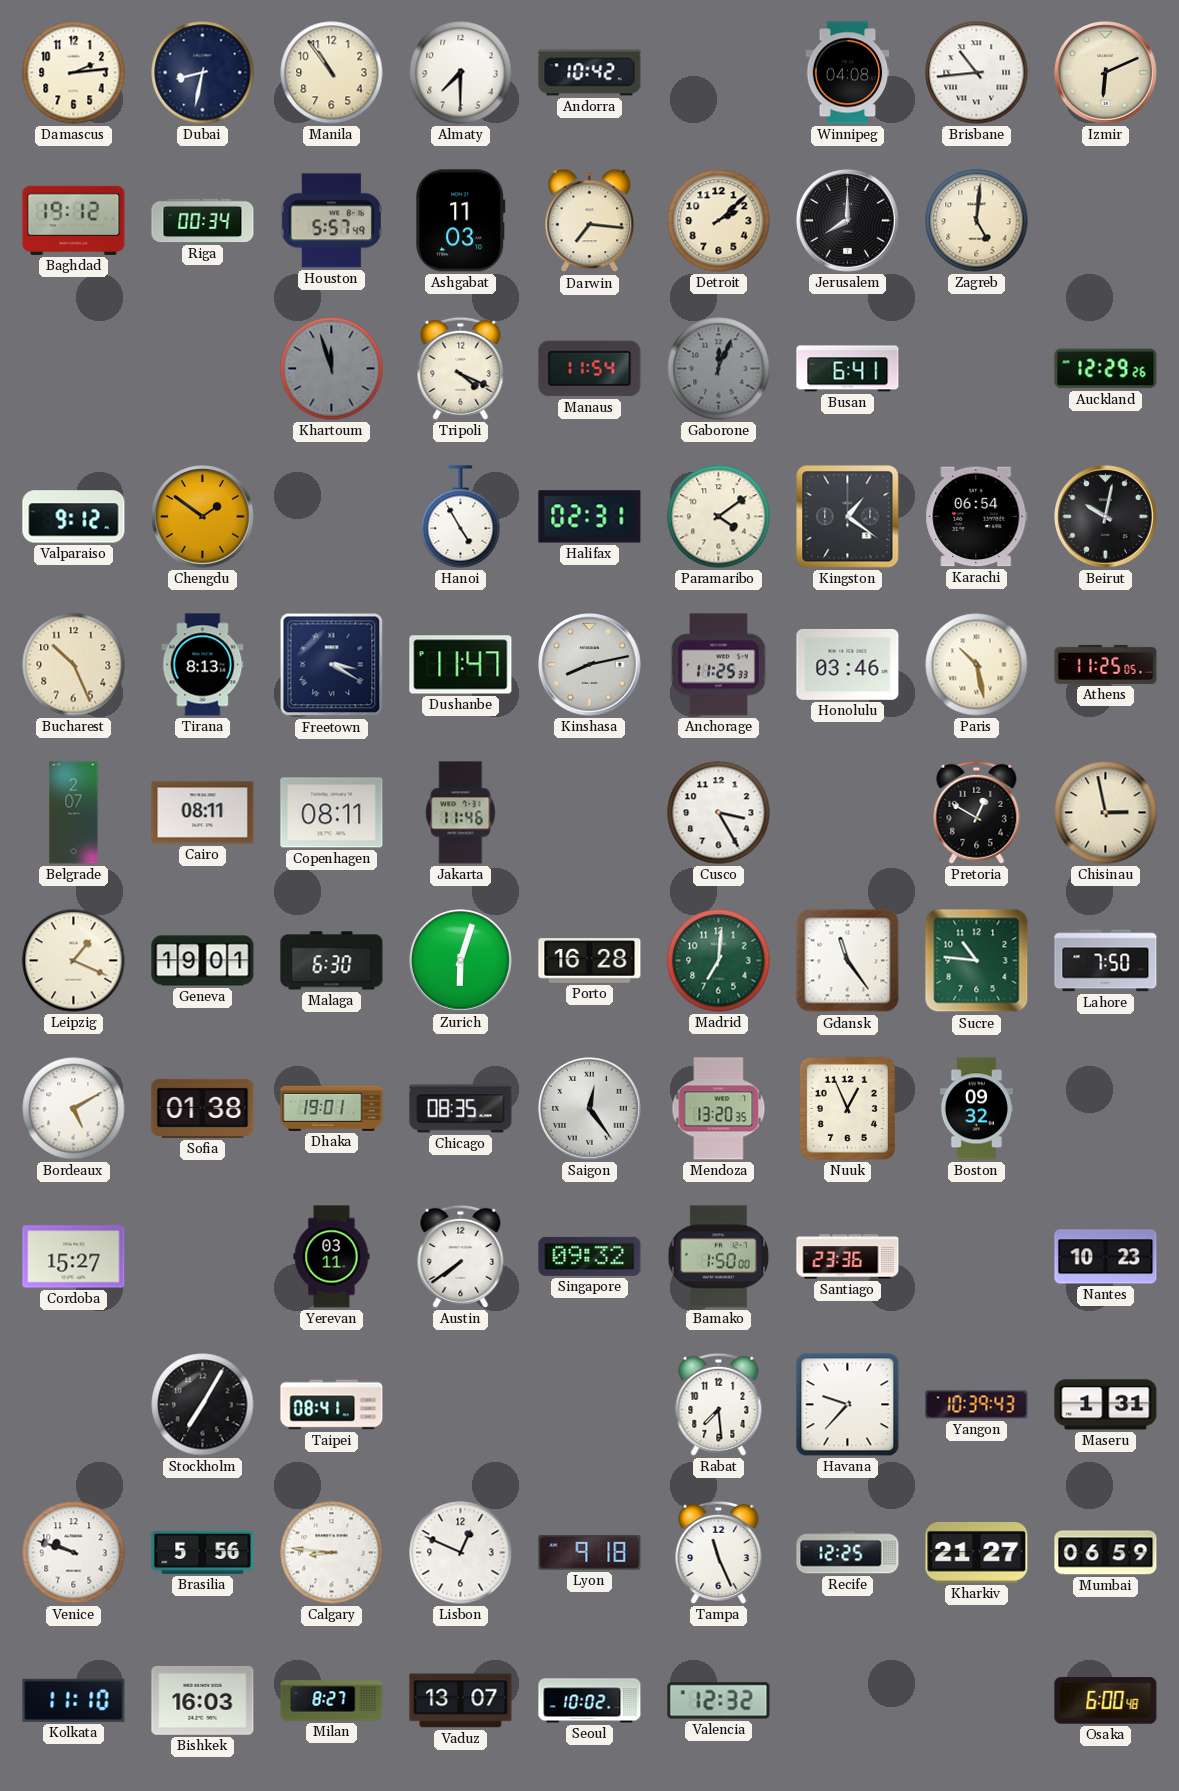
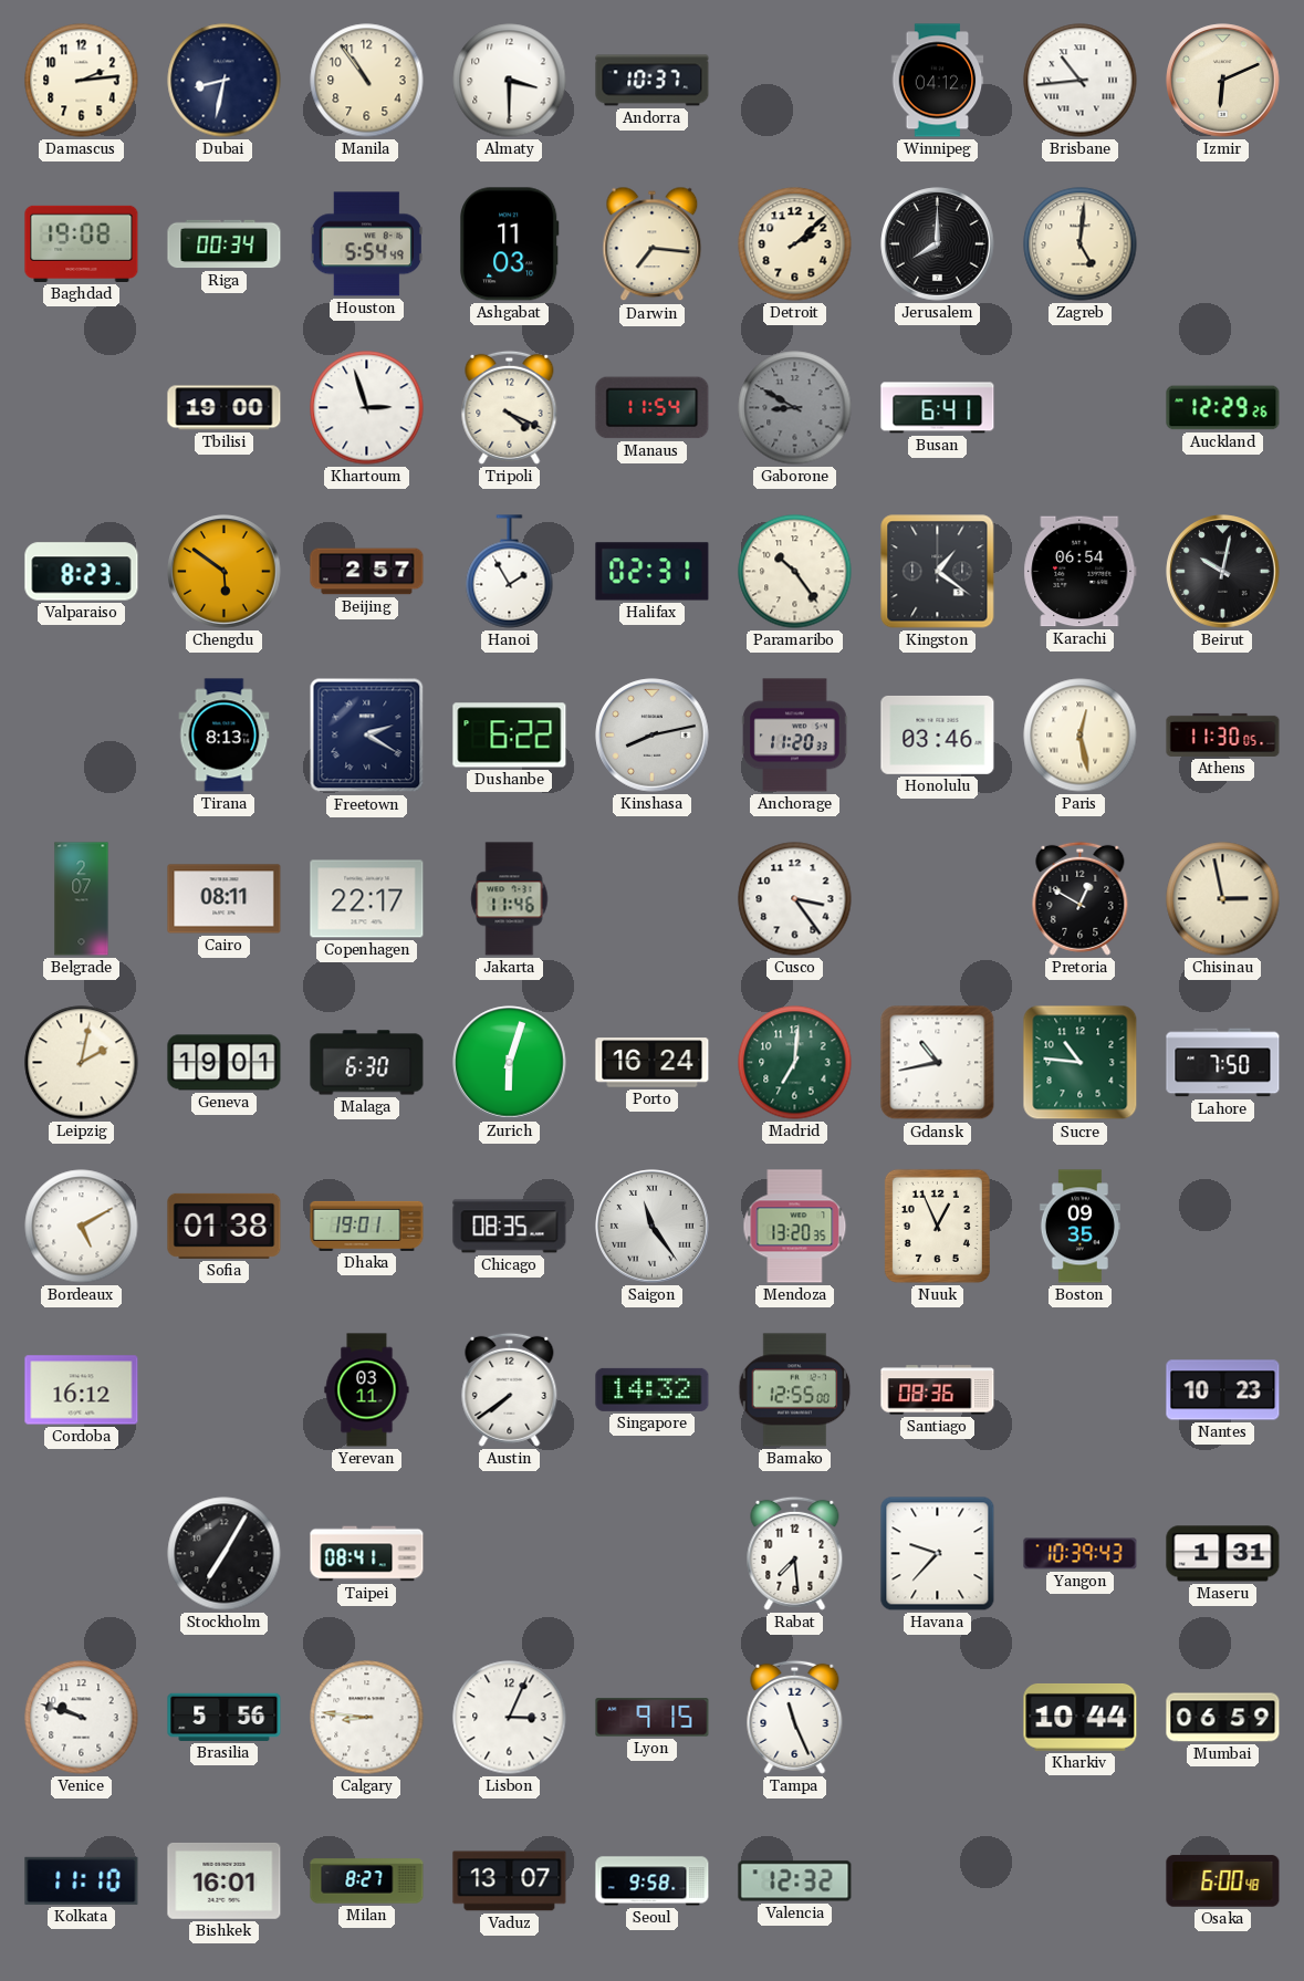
Almaty: 7:30 -> 3:30 (510, 81)
Andorra: 10:42 -> 10:37 (653, 81)
Winnipeg: 04:08 -> 04:12 (938, 81)
Baghdad: 19:12 -> 19:08 (82, 243)
Houston: 5:57 -> 5:54 (366, 244)
Tbilisi: none -> 19:00 (225, 408)
Khartoum: 11:57 -> 2:57 (367, 408)
Khartoum dial: grey -> white (367, 408)
Gaborone: 12:04 -> 8:50 (795, 408)
Valparaiso: 9:12 -> 8:23 (82, 572)
Chengdu: 1:51 -> 5:51 (225, 572)
Beijing: none -> 2:57 (367, 572)
Hanoi: 4:55 -> 1:55 (510, 572)
Paramaribo: 4:09 -> 10:24 (795, 572)
Bucharest: 10:26 -> none (74, 665)
Freetown: 3:20 -> 2:20 (367, 736)
Dushanbe: 11:47 -> 6:22 (510, 736)
Anchorage: 11:25 -> 11:20 (795, 736)
Paris: 10:28 -> 12:28 (1081, 736)
Athens: 11:25 -> 11:30 (1223, 734)
Copenhagen: 08:11 -> 22:17 (367, 899)
Cusco: 3:25 -> 3:24 (795, 899)
Leipzig: 1:19 -> 2:02 (82, 1063)
Porto: 16:28 -> 16:24 (653, 1063)
Gdansk: 11:24 -> 10:43 (938, 1063)
Saigon: 12:24 -> 11:24 (653, 1227)
Boston: 09:32 -> 09:35 (1079, 1227)
Cordoba: 15:27 -> 16:12 (82, 1390)
Singapore: 09:32 -> 14:32 (653, 1389)
Bamako: 1:50 -> 12:55 (795, 1390)
Santiago: 23:36 -> 08:36 (938, 1390)
Lisbon: 12:49 -> 3:04 (510, 1718)
Lyon: 9:18 -> 9:15 (653, 1718)
Recife: 12:25 -> none (848, 1553)
Kharkiv: 21:27 -> 10:44 (1081, 1717)
Bishkek: 16:03 -> 16:01 (225, 1880)
Seoul: 10:02 -> 9:58 (653, 1881)
